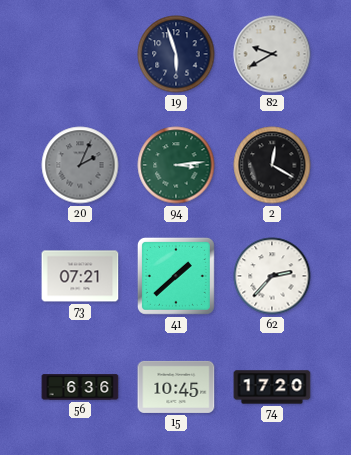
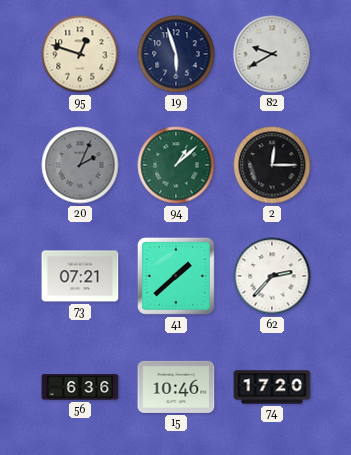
95: none -> 12:48 (80, 54)
94: 3:14 -> 1:08 (176, 165)
2: 12:20 -> 12:15 (272, 165)
15: 10:45 -> 10:46 (176, 387)
